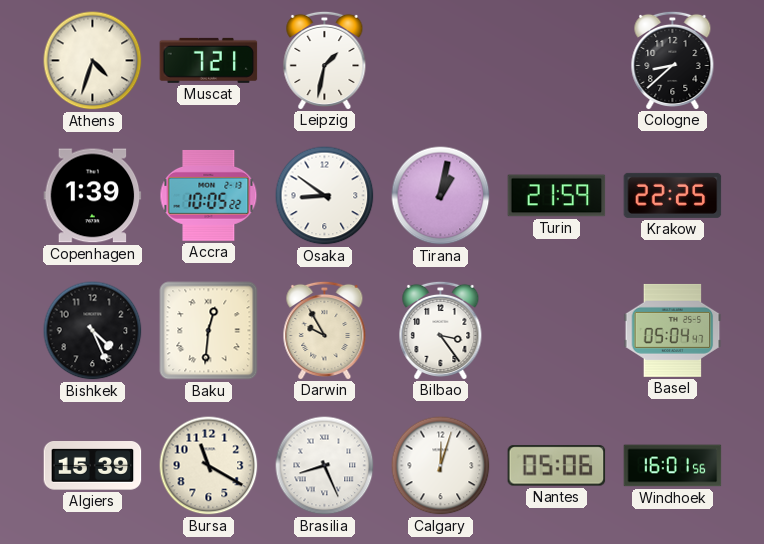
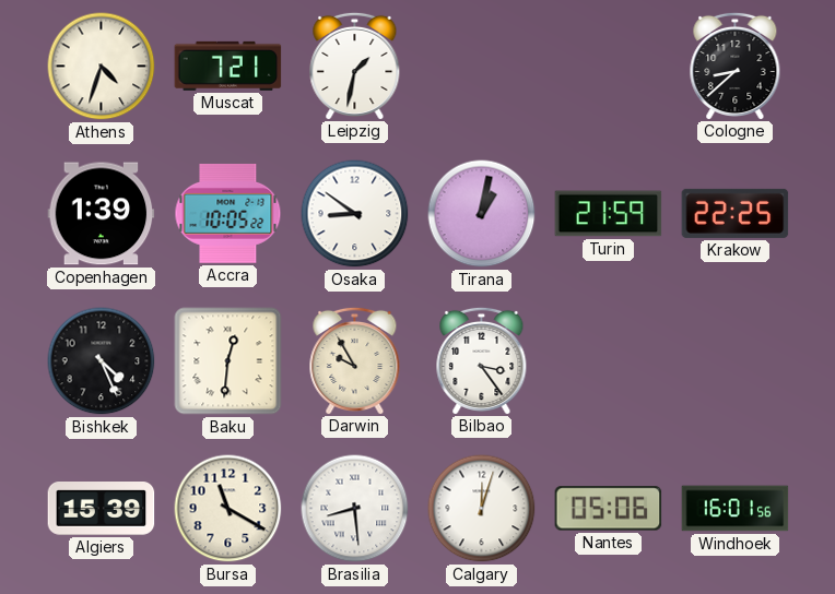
Basel: 05:04 -> none (673, 330)
Brasilia: 8:26 -> 8:29 (355, 509)
